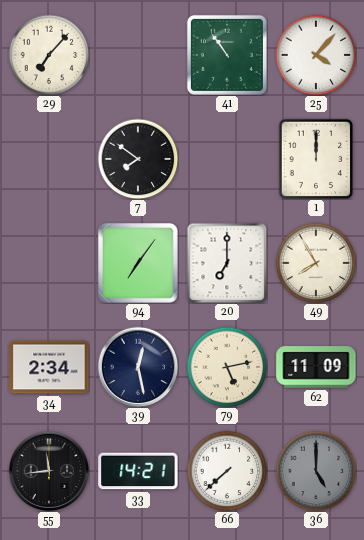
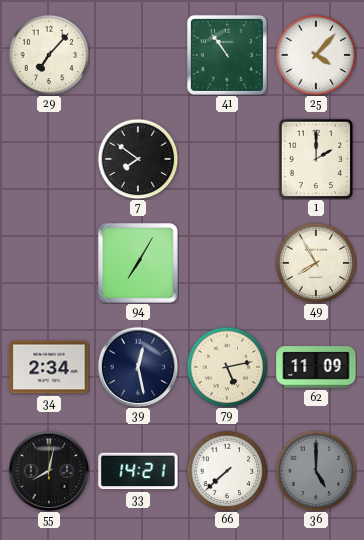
1: 12:00 -> 2:00 (316, 159)
94: 7:06 -> 7:05 (138, 263)
20: 7:00 -> none (227, 263)
55: 11:44 -> 8:02 (49, 471)
